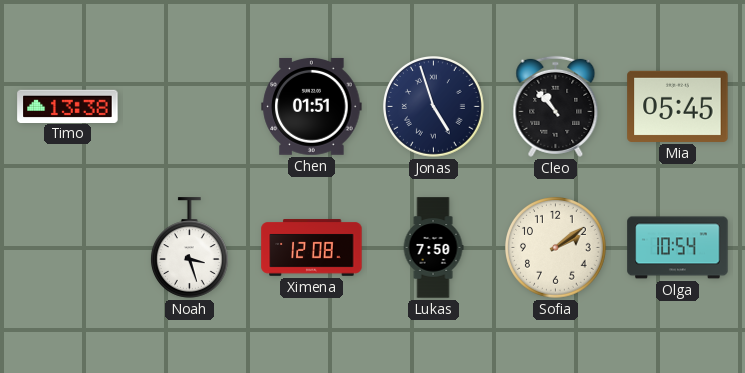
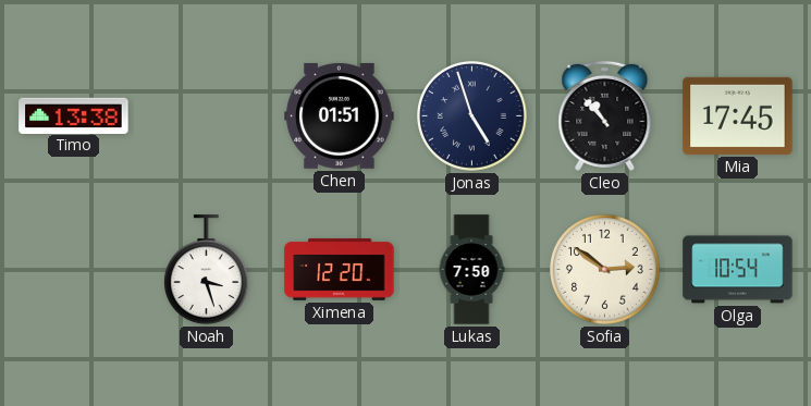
Mia: 05:45 -> 17:45 (738, 115)
Ximena: 12:08 -> 12:20 (340, 270)
Sofia: 2:09 -> 2:51 (605, 270)
